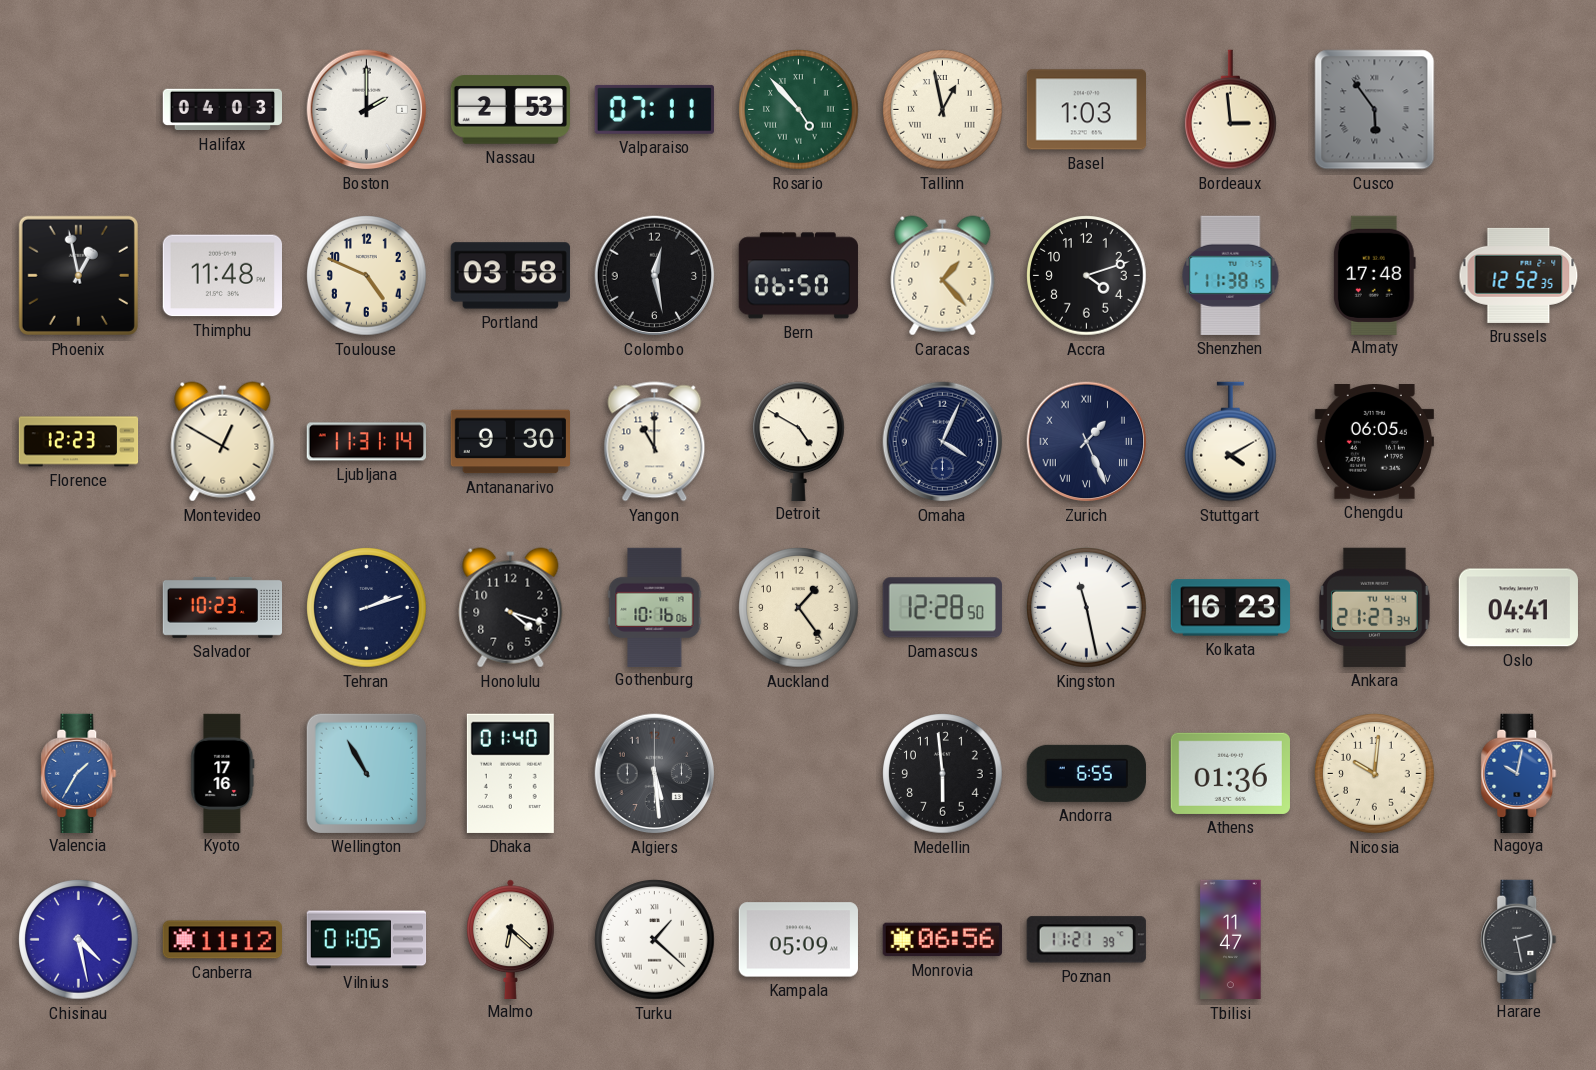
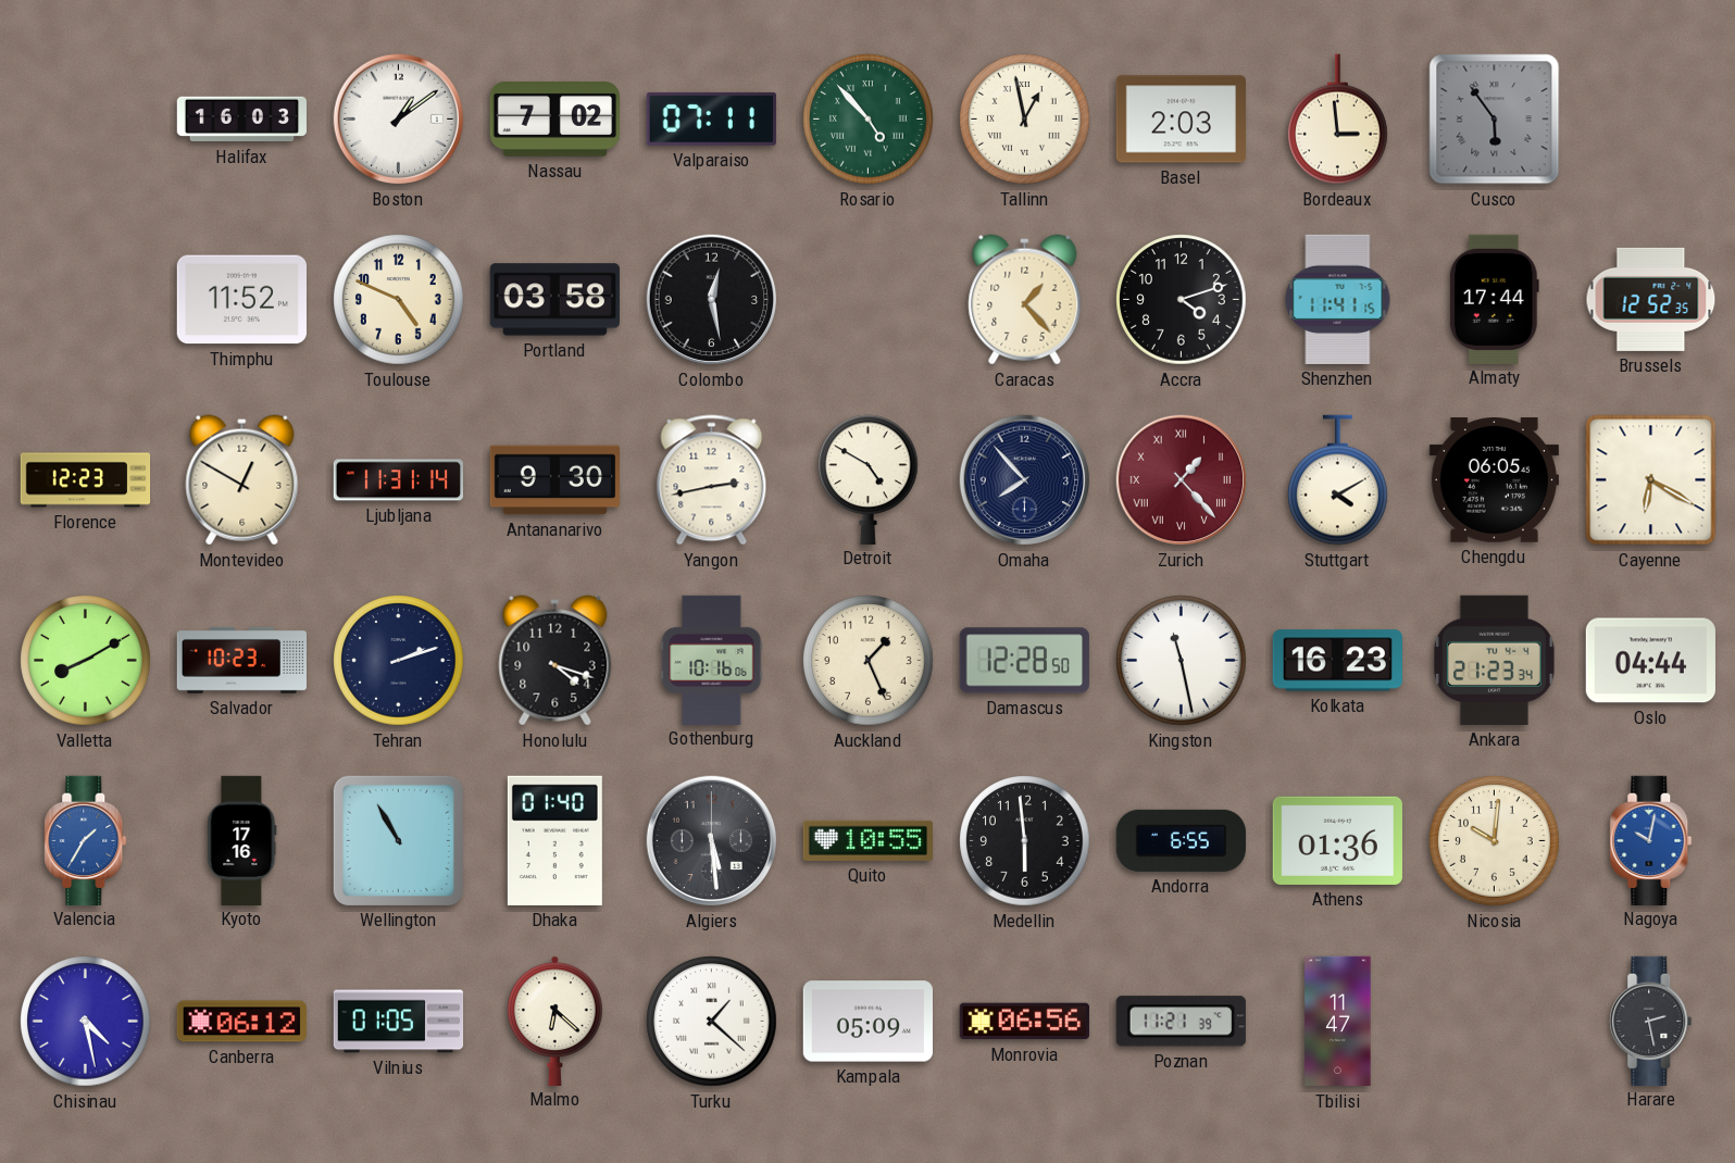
Halifax: 04:03 -> 16:03 (241, 120)
Boston: 2:00 -> 1:09 (399, 120)
Nassau: 2:53 -> 7:02 (554, 120)
Basel: 1:03 -> 2:03 (1181, 120)
Phoenix: 12:58 -> none (78, 275)
Thimphu: 11:48 -> 11:52 (241, 300)
Bern: 06:50 -> none (798, 276)
Shenzhen: 11:38 -> 11:41 (1338, 299)
Almaty: 17:48 -> 17:44 (1494, 299)
Yangon: 11:00 -> 2:43 (712, 480)
Omaha: 4:04 -> 7:53 (1025, 480)
Zurich: 1:26 -> 1:23 (1182, 480)
Zurich dial: navy -> burgundy (1182, 480)
Cayenne: none -> 6:20 (1651, 480)
Valletta: none -> 8:10 (86, 661)
Auckland: 1:24 -> 1:26 (869, 661)
Ankara: 21:27 -> 21:23 (1494, 660)
Oslo: 04:41 -> 04:44 (1650, 661)
Quito: none -> 10:55 (867, 840)
Canberra: 11:12 -> 06:12 (241, 1022)
